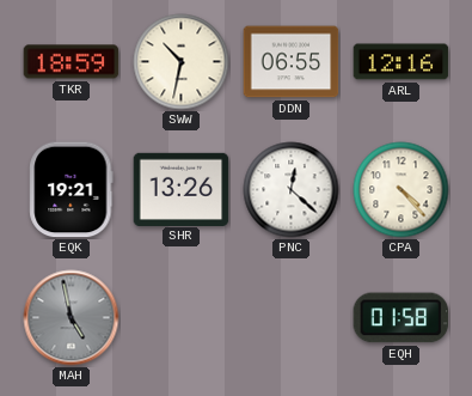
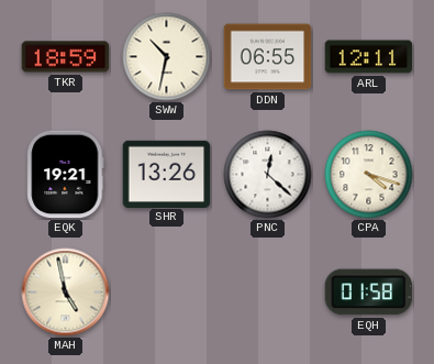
ARL: 12:16 -> 12:11 (369, 57)
CPA: 4:23 -> 4:18 (369, 175)
MAH dial: grey -> cream (66, 293)
